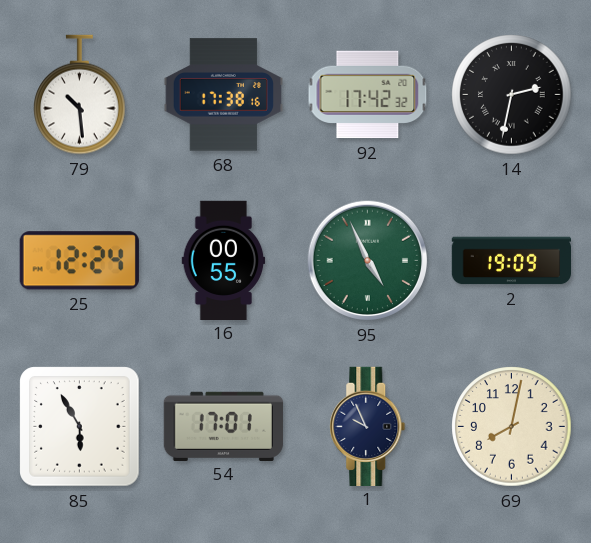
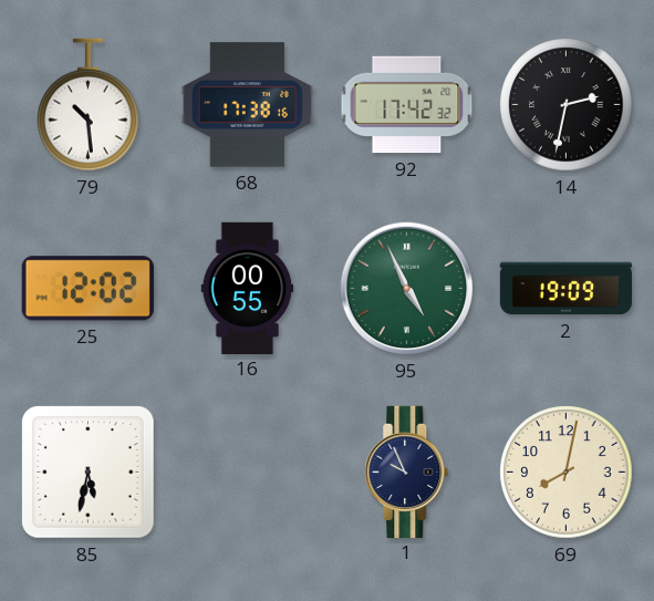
25: 12:24 -> 12:02 (87, 289)
85: 5:55 -> 5:32 (89, 473)
54: 17:01 -> none (223, 426)
